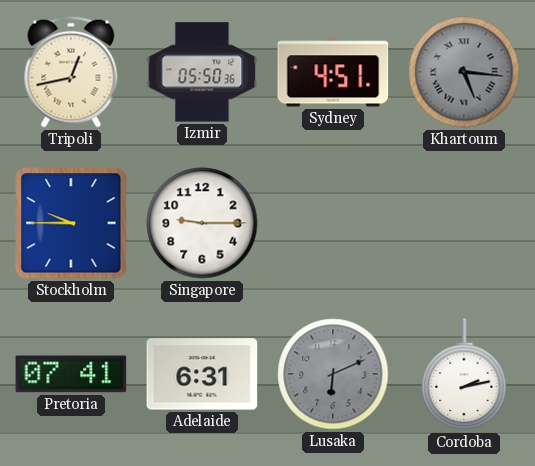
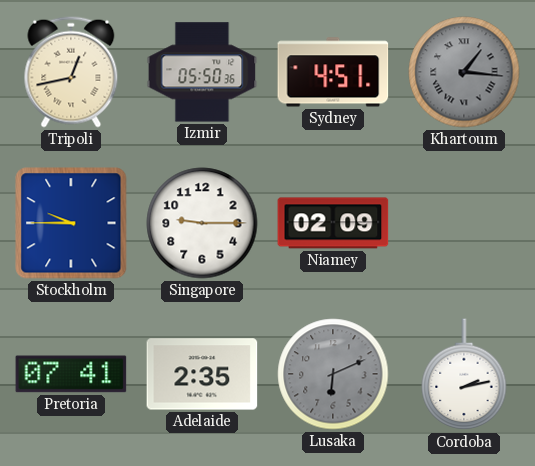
Khartoum: 5:16 -> 1:16 (464, 72)
Niamey: none -> 02:09 (333, 223)
Adelaide: 6:31 -> 2:35 (202, 374)
